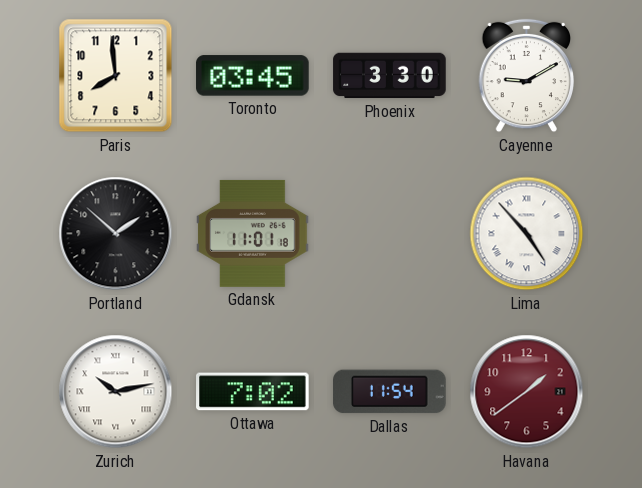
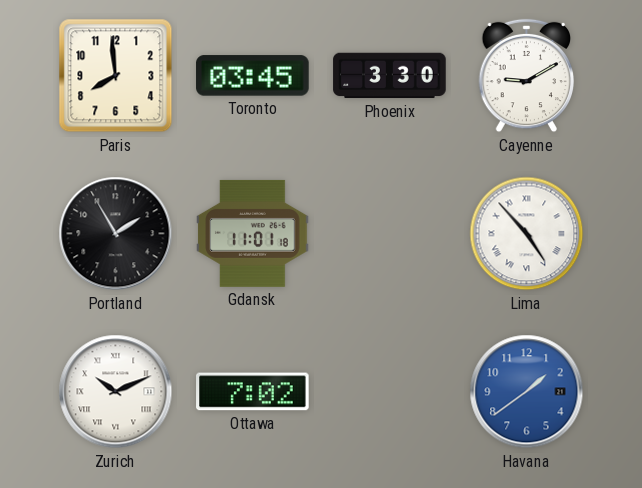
Portland: 1:52 -> 1:55 (116, 234)
Zurich: 10:13 -> 10:11 (116, 392)
Dallas: 11:54 -> none (390, 392)
Havana dial: burgundy -> blue (527, 392)
